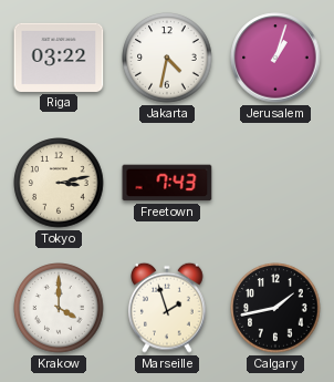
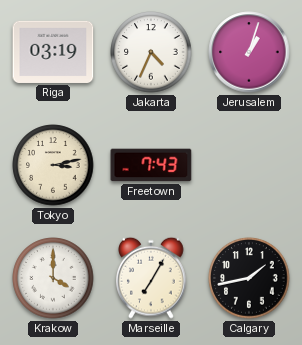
Riga: 03:22 -> 03:19 (53, 52)
Jakarta: 4:32 -> 4:34 (151, 52)
Marseille: 1:57 -> 7:05 (152, 278)
